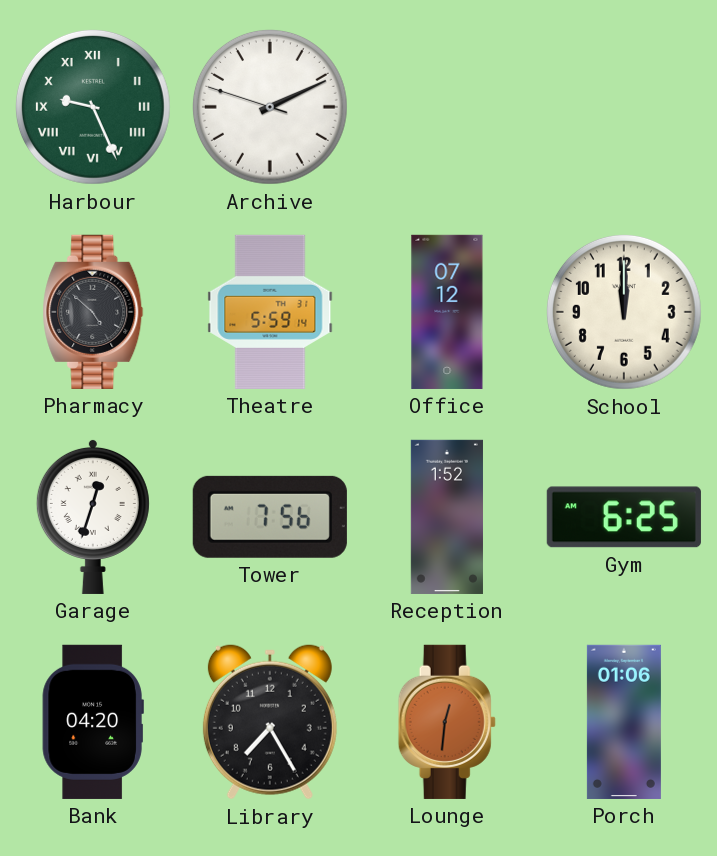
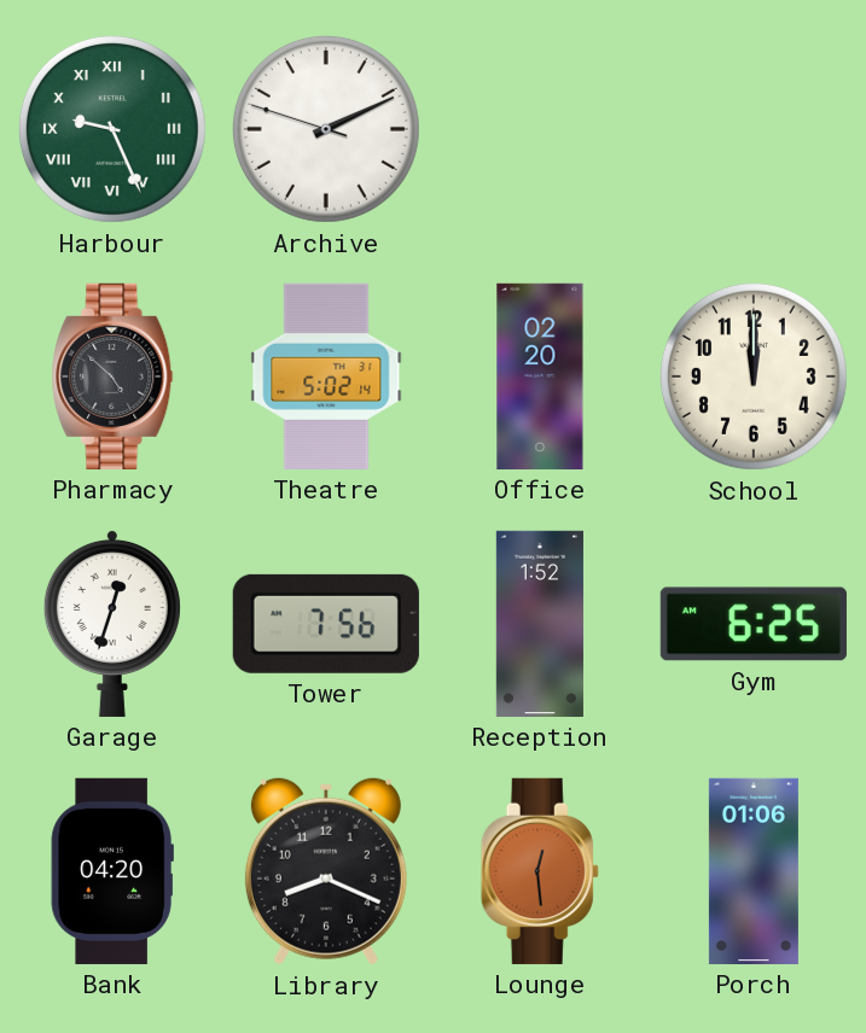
Theatre: 5:59 -> 5:02 (326, 377)
Office: 07:12 -> 02:20 (540, 377)
Library: 7:25 -> 8:19 (326, 871)
Lounge: 12:31 -> 12:29 (540, 871)
